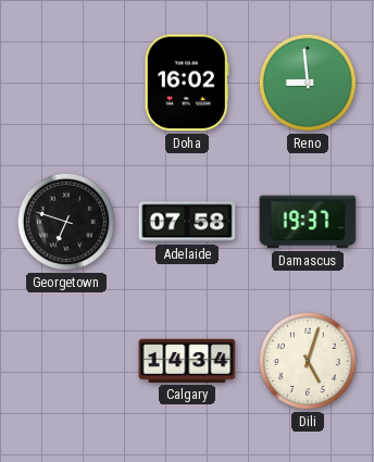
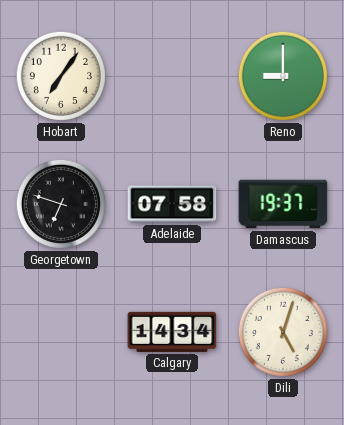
Hobart: none -> 7:06 (61, 76)
Doha: 16:02 -> none (187, 83)
Reno: 8:59 -> 9:00 (283, 76)
